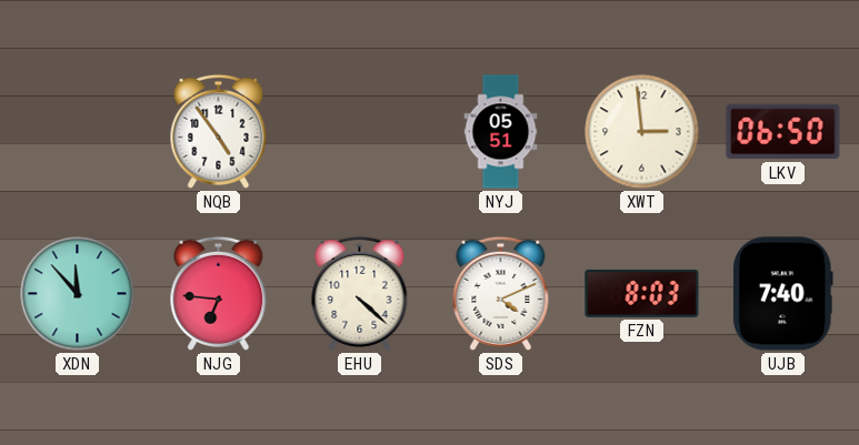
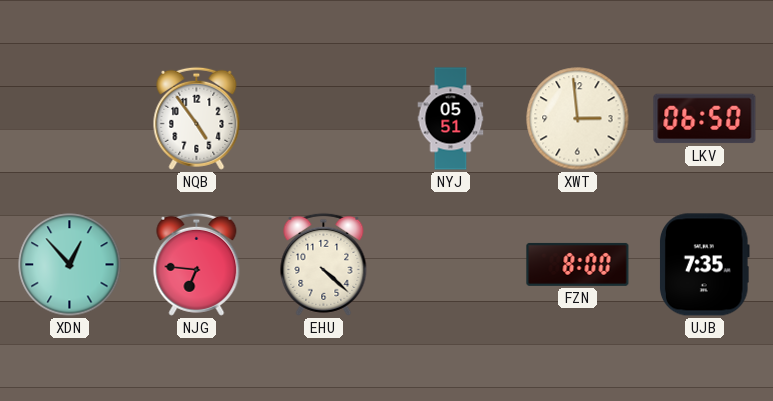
XDN: 11:53 -> 12:53 (70, 265)
SDS: 4:11 -> none (501, 293)
FZN: 8:03 -> 8:00 (578, 264)
UJB: 7:40 -> 7:35 (704, 265)
